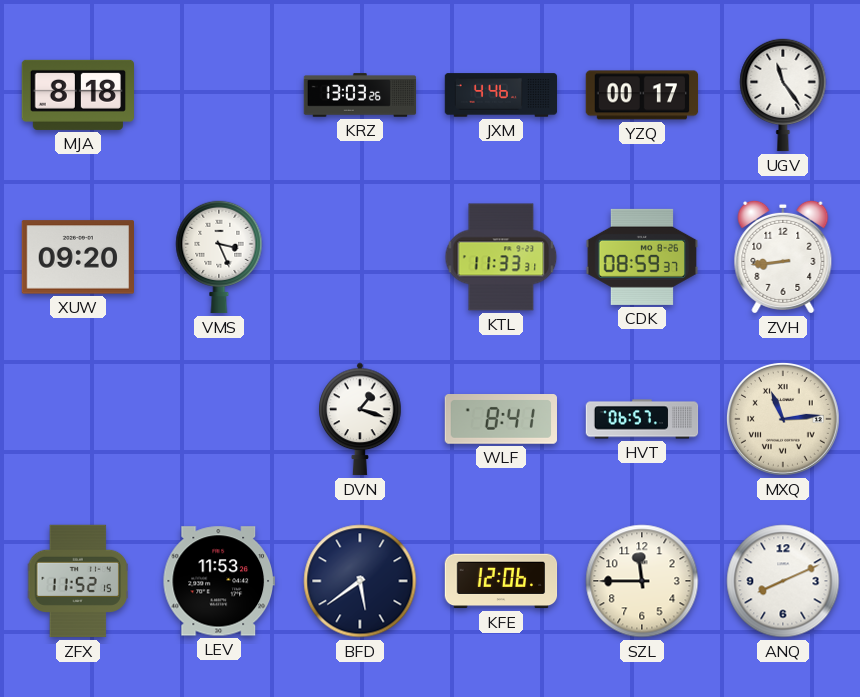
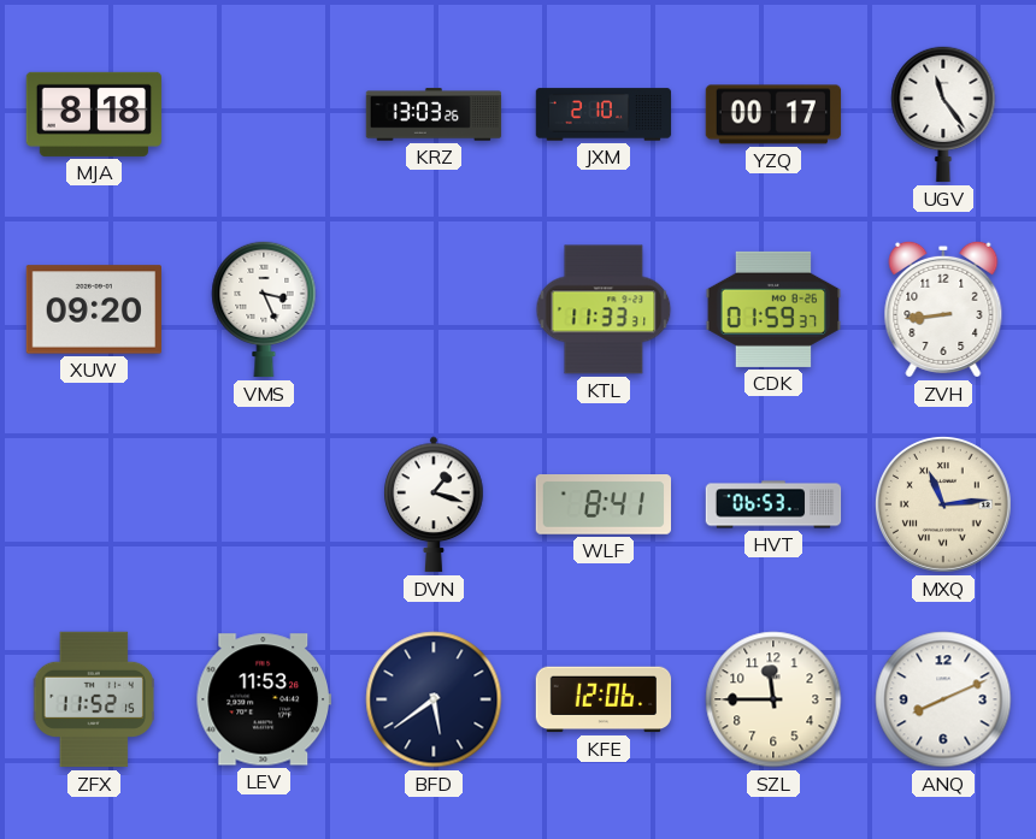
JXM: 4:46 -> 2:10 (604, 114)
CDK: 08:59 -> 01:59 (773, 309)
HVT: 06:57 -> 06:53 (773, 504)
